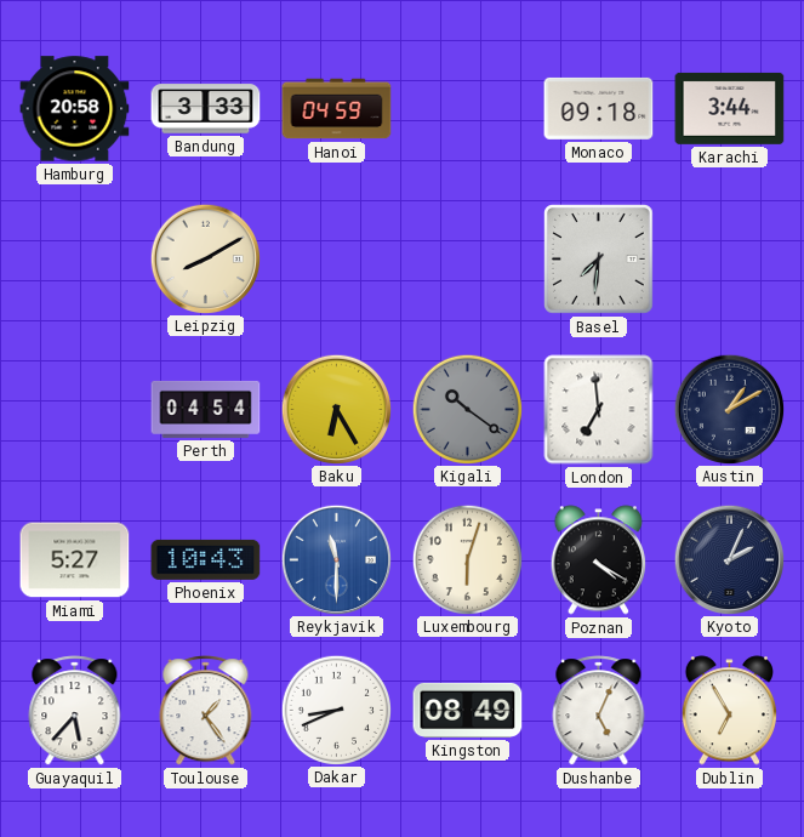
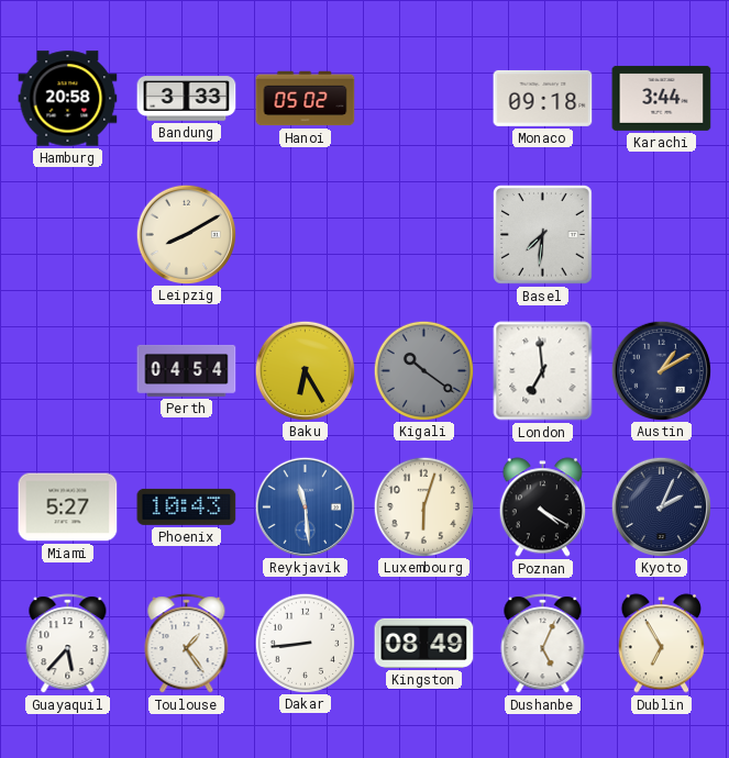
Hanoi: 04:59 -> 05:02 (306, 99)
Reykjavik: 11:30 -> 11:29 (305, 506)
Dakar: 8:41 -> 8:44 (305, 643)
